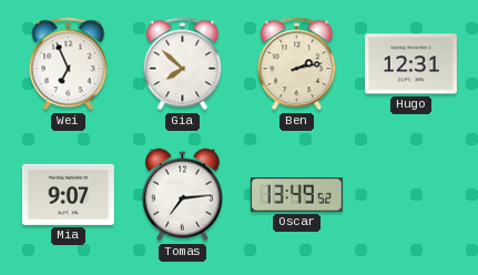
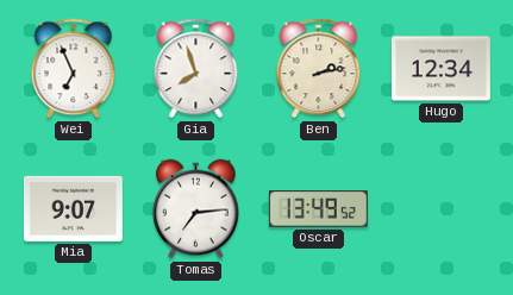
Gia: 7:52 -> 7:57 (196, 69)
Hugo: 12:31 -> 12:34 (440, 69)
